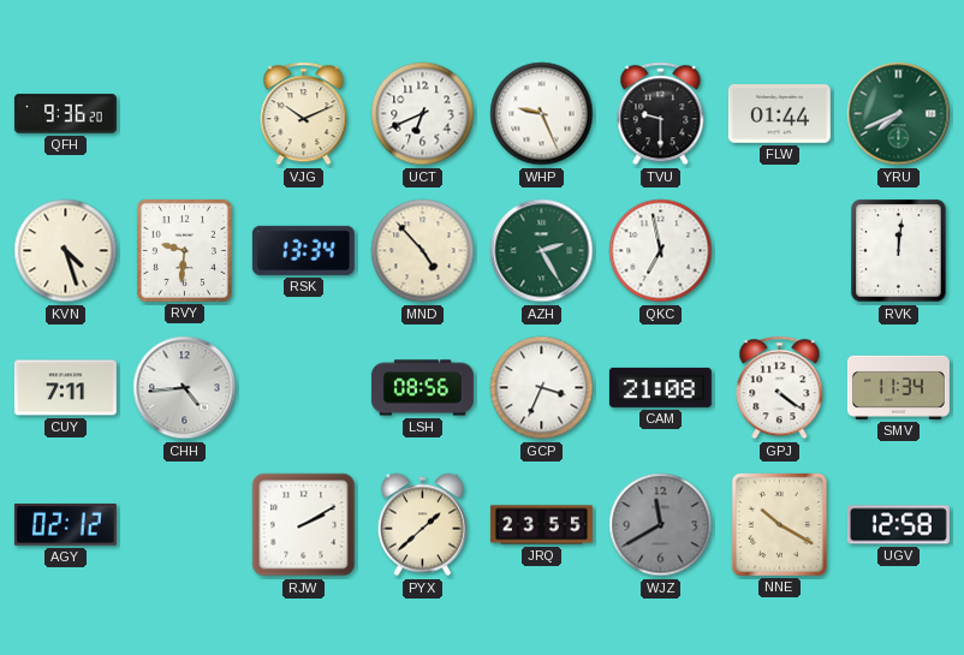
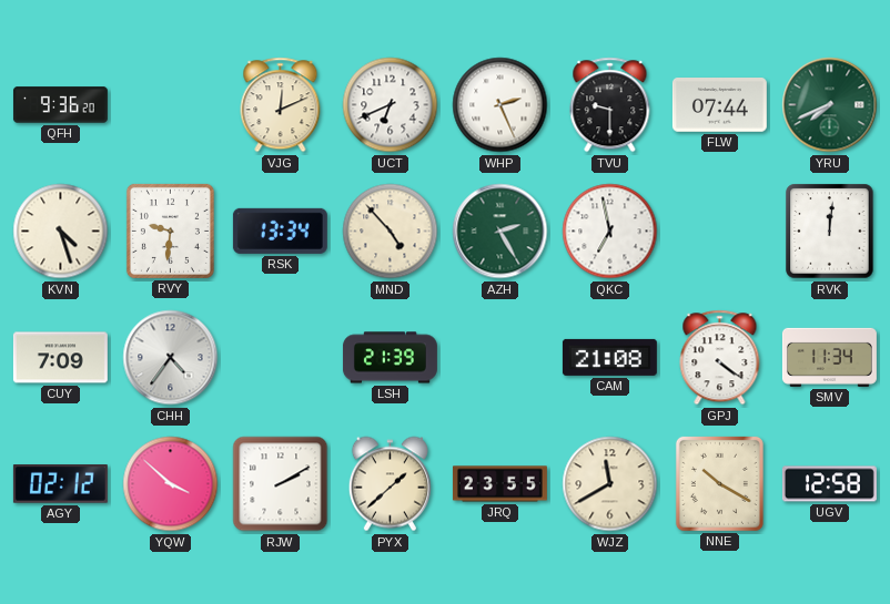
VJG: 10:11 -> 12:11 (281, 105)
WHP: 9:26 -> 2:26 (500, 105)
FLW: 01:44 -> 07:44 (719, 105)
CUY: 7:11 -> 7:09 (60, 358)
CHH: 4:44 -> 4:36 (171, 358)
LSH: 08:56 -> 21:39 (390, 358)
GCP: 3:34 -> none (542, 388)
YQW: none -> 3:52 (171, 484)
WJZ dial: grey -> cream (610, 484)
